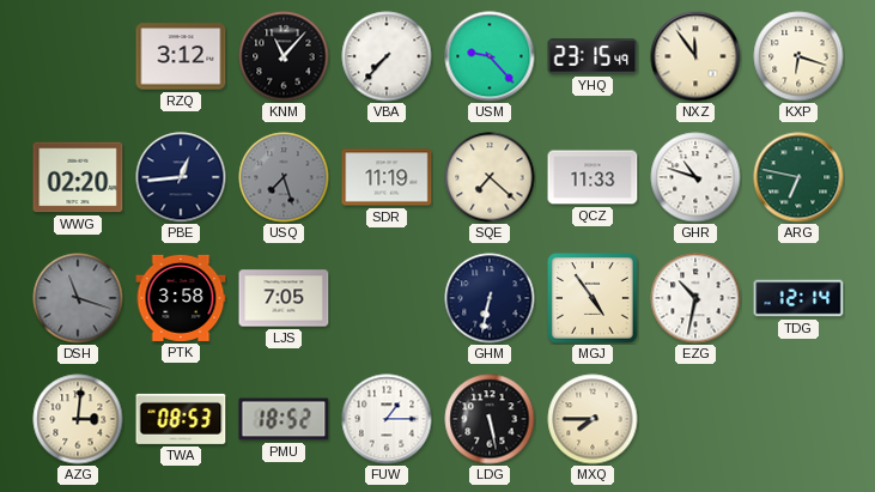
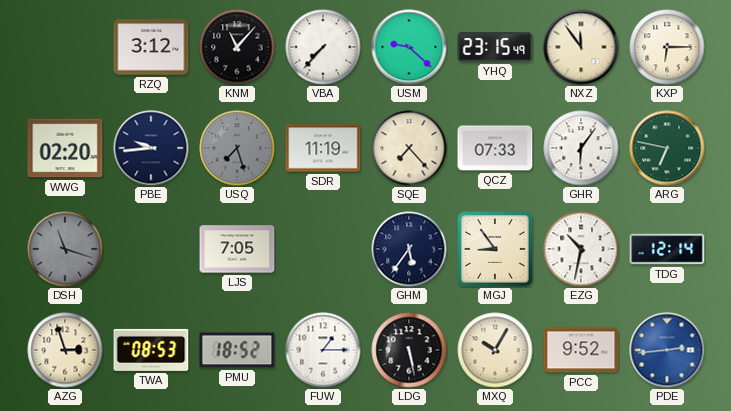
USM: 9:23 -> 9:22 (409, 47)
KXP: 6:18 -> 6:15 (667, 47)
PBE: 12:44 -> 9:44 (151, 148)
SQE: 7:22 -> 7:23 (409, 148)
QCZ: 11:33 -> 07:33 (495, 148)
GHR: 10:48 -> 6:06 (581, 148)
PTK: 3:58 -> none (181, 298)
GHM: 6:32 -> 5:36 (409, 249)
MGJ: 4:54 -> 8:54 (495, 249)
AZG: 3:01 -> 2:57 (65, 350)
MXQ: 7:45 -> 10:05 (495, 350)
PCC: none -> 9:52 (581, 350)
PDE: none -> 2:44 (667, 350)
